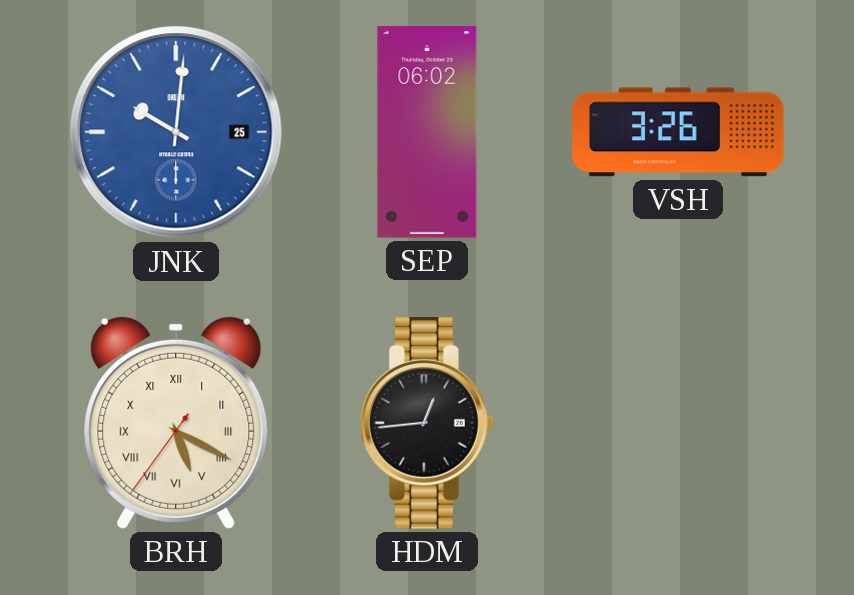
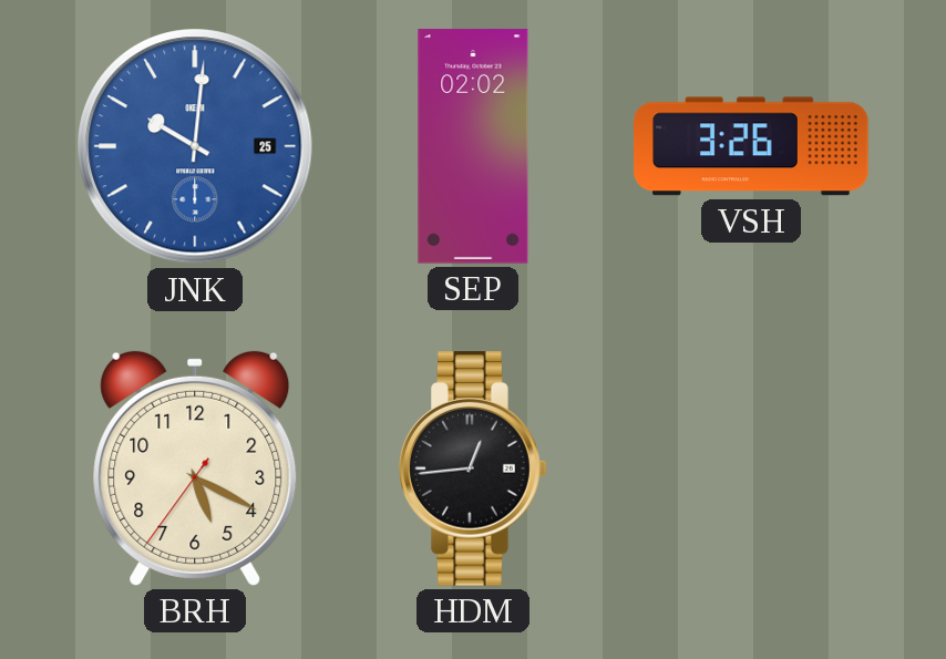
SEP: 06:02 -> 02:02 (473, 146)
BRH numerals: Roman -> Arabic (195, 468)
